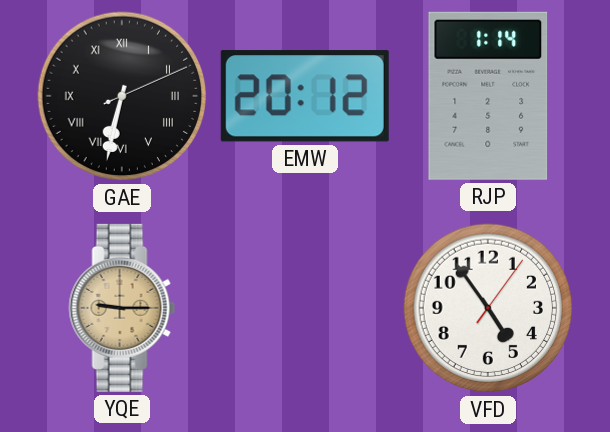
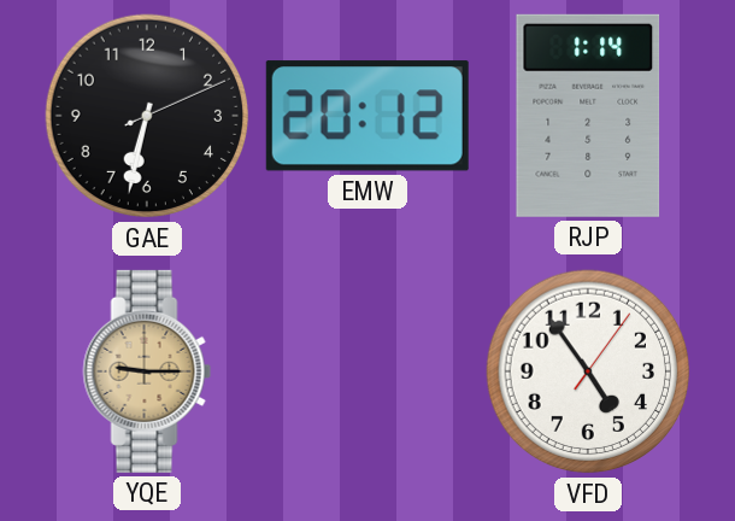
GAE numerals: Roman -> Arabic (147, 116)
